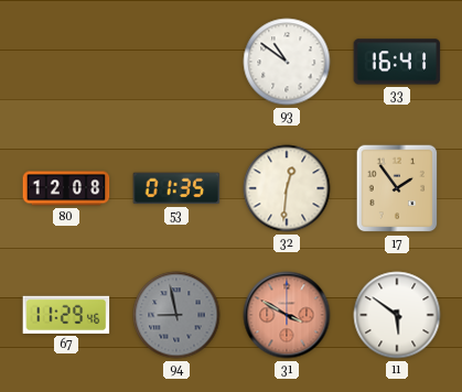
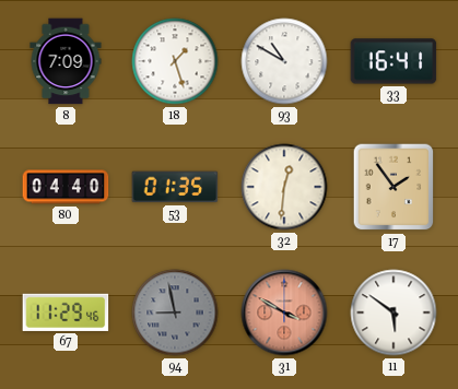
8: none -> 7:09 (66, 61)
18: none -> 1:27 (175, 61)
93: 10:51 -> 10:50 (284, 61)
80: 12:08 -> 04:40 (66, 187)
